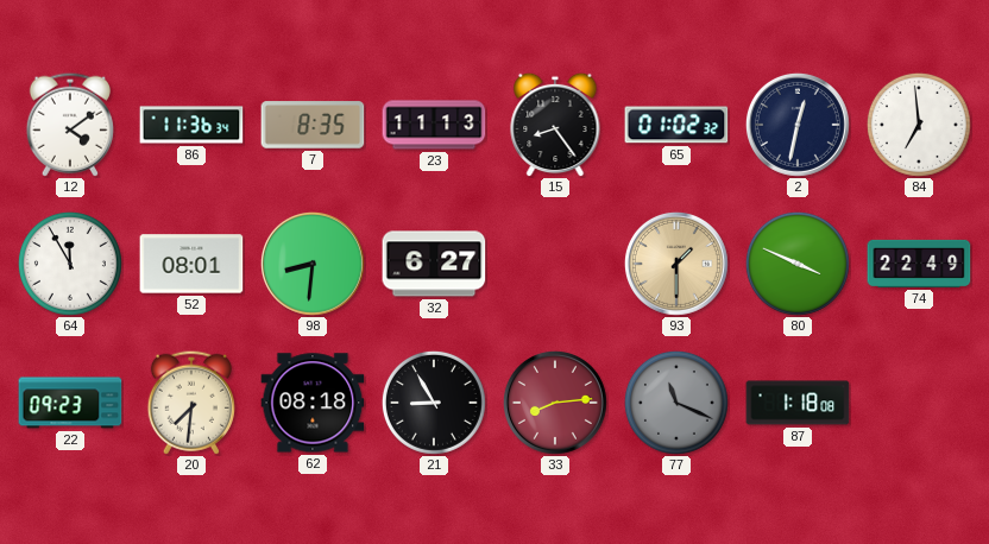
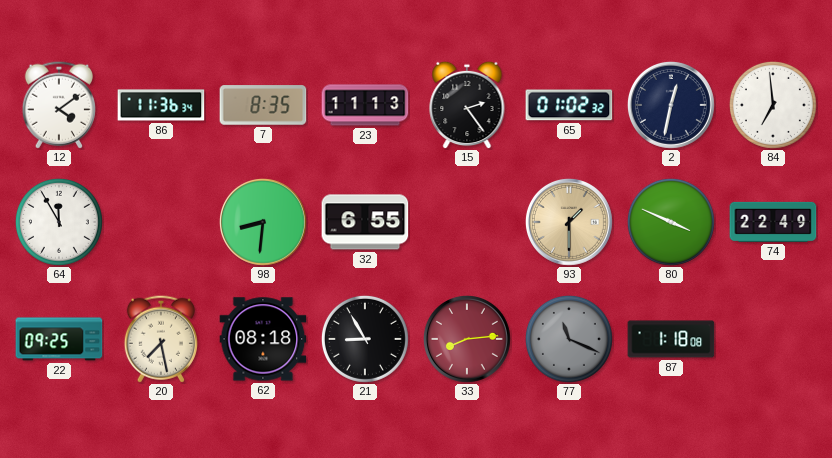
15: 8:24 -> 2:24 (467, 105)
52: 08:01 -> none (191, 264)
32: 6:27 -> 6:55 (365, 222)
22: 09:23 -> 09:25 (59, 339)
20: 7:31 -> 7:28 (161, 339)
